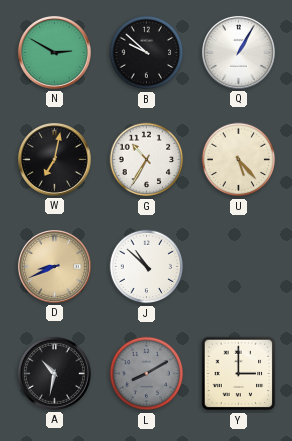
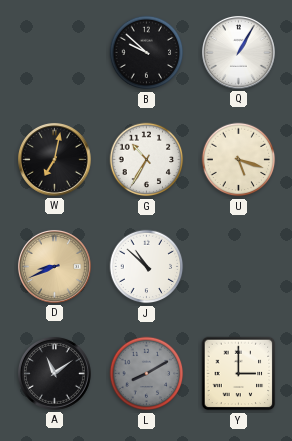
N: 2:50 -> none (54, 52)
U: 5:23 -> 5:18 (239, 160)
A: 10:32 -> 11:09 (54, 373)
